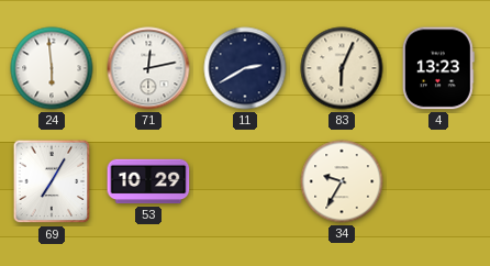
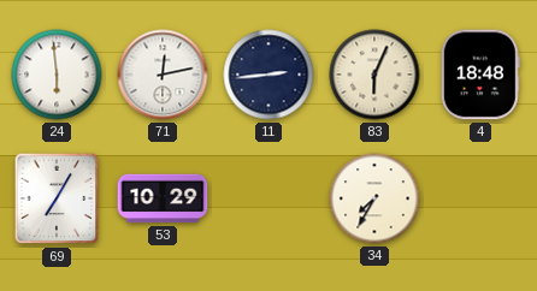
11: 2:40 -> 2:44 (268, 75)
4: 13:23 -> 18:48 (480, 75)
34: 9:35 -> 7:35 (374, 198)
